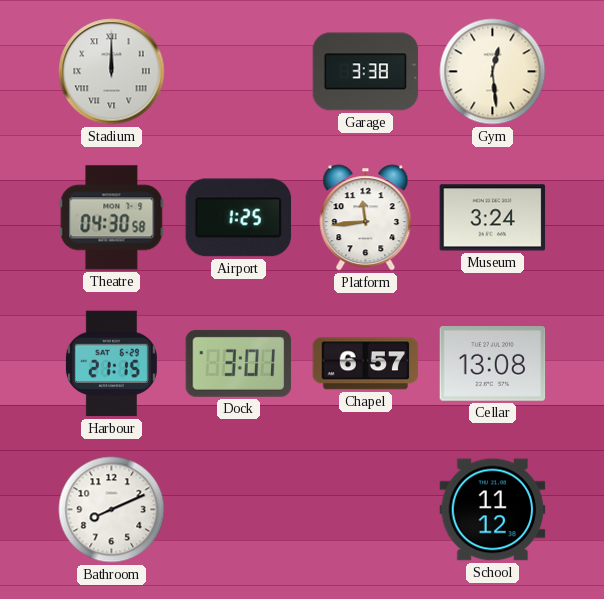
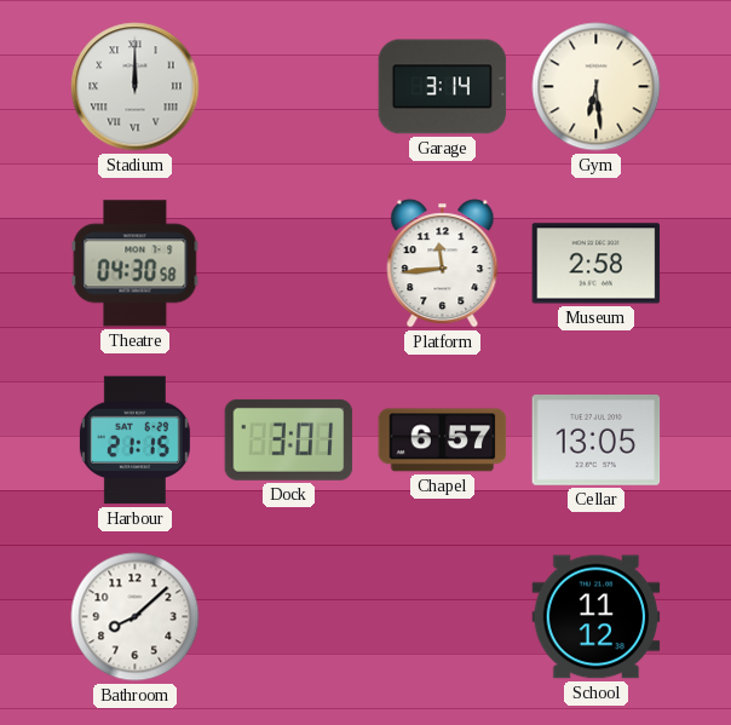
Garage: 3:38 -> 3:14 (443, 87)
Gym: 12:29 -> 6:29 (597, 87)
Airport: 1:25 -> none (239, 218)
Museum: 3:24 -> 2:58 (597, 264)
Cellar: 13:08 -> 13:05 (597, 441)
Bathroom: 8:11 -> 8:08 (136, 617)
